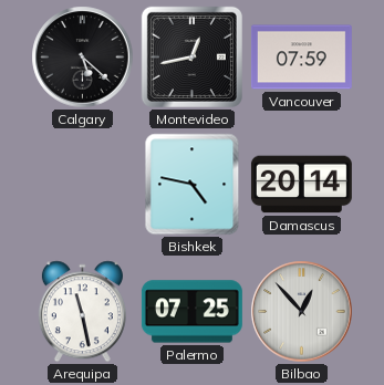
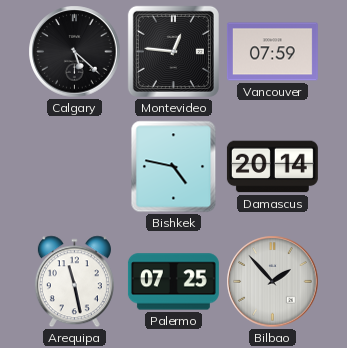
Montevideo: 12:43 -> 12:46 (173, 51)
Bilbao: 12:53 -> 1:53 (273, 282)
